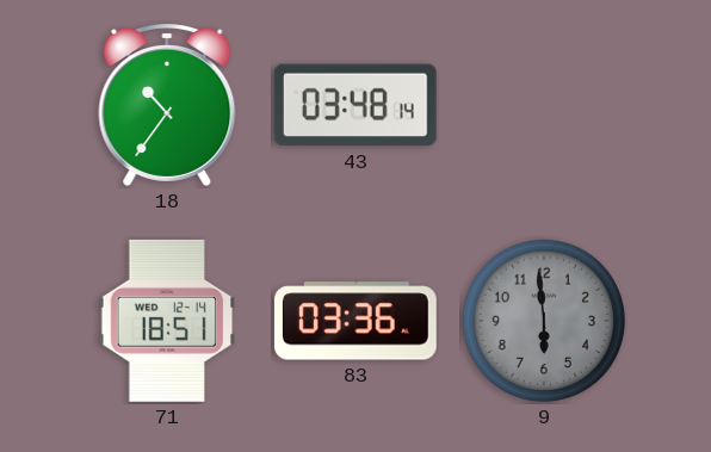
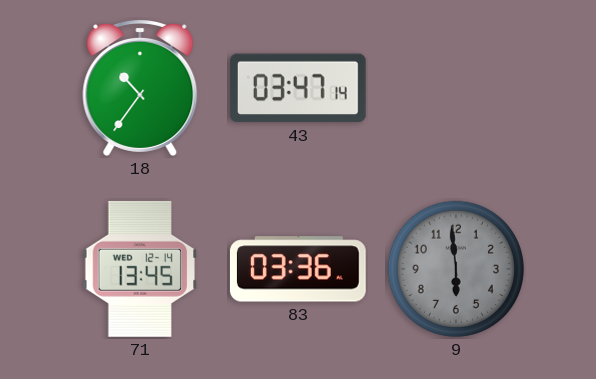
43: 03:48 -> 03:47 (298, 88)
71: 18:51 -> 13:45 (140, 269)
